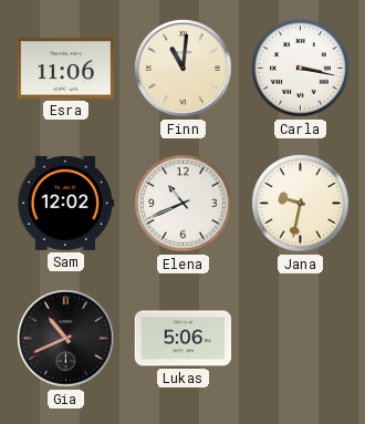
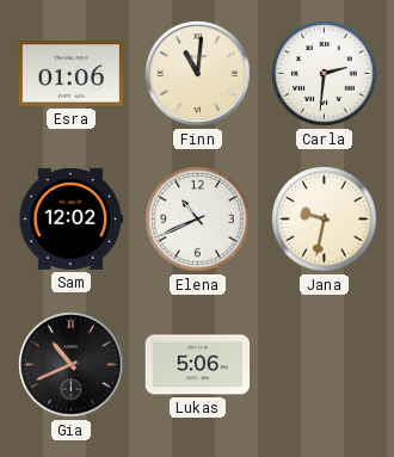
Esra: 11:06 -> 01:06 (72, 74)
Carla: 3:17 -> 2:31 (325, 74)
